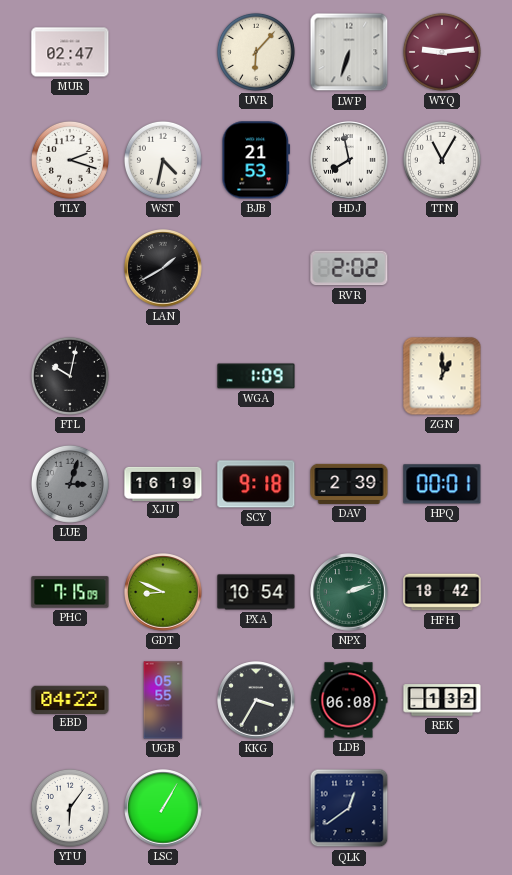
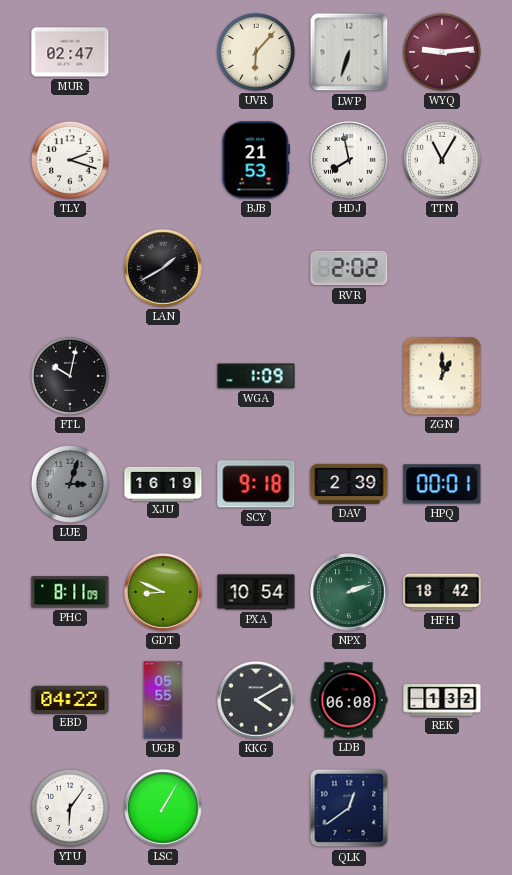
WST: 4:32 -> none (163, 160)
PHC: 7:15 -> 8:11 (70, 592)
KKG: 3:35 -> 4:10 (256, 700)
